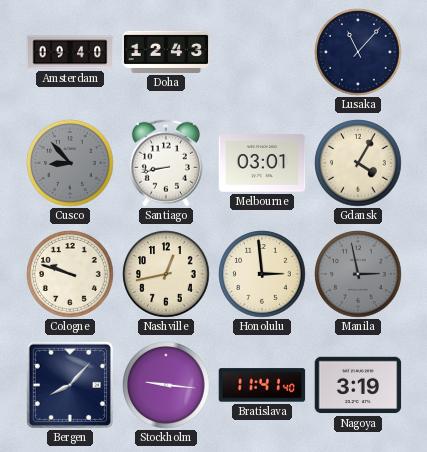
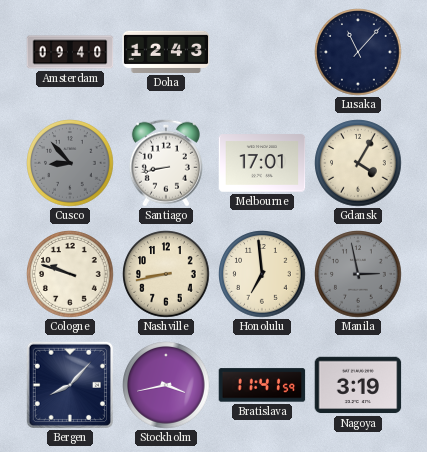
Melbourne: 03:01 -> 17:01 (262, 163)
Nashville: 12:43 -> 8:43 (166, 274)
Honolulu: 2:59 -> 6:59 (262, 274)
Stockholm: 9:16 -> 3:43 (166, 385)
Bratislava: 11:41:40 -> 11:41:59 (262, 385)
